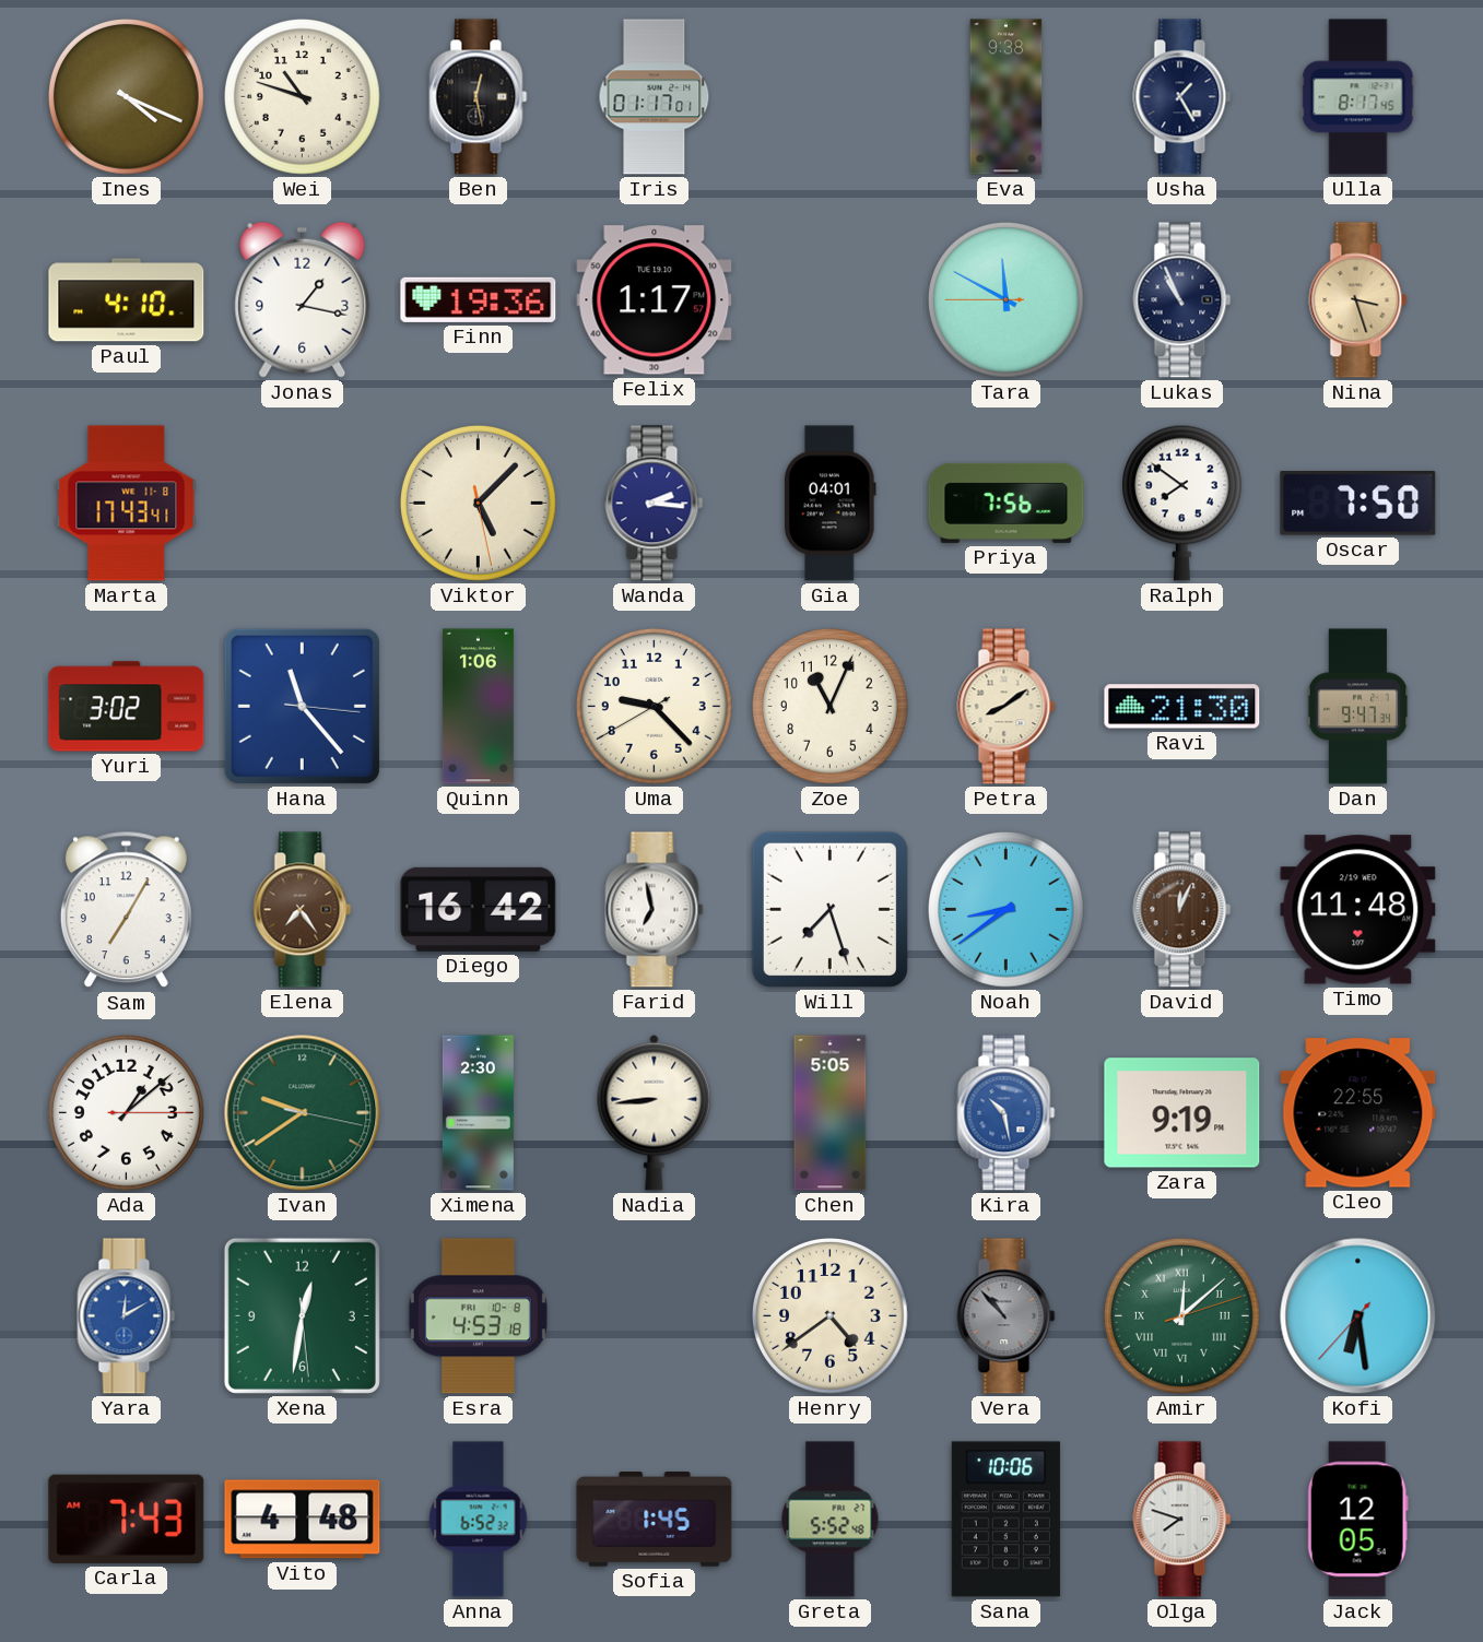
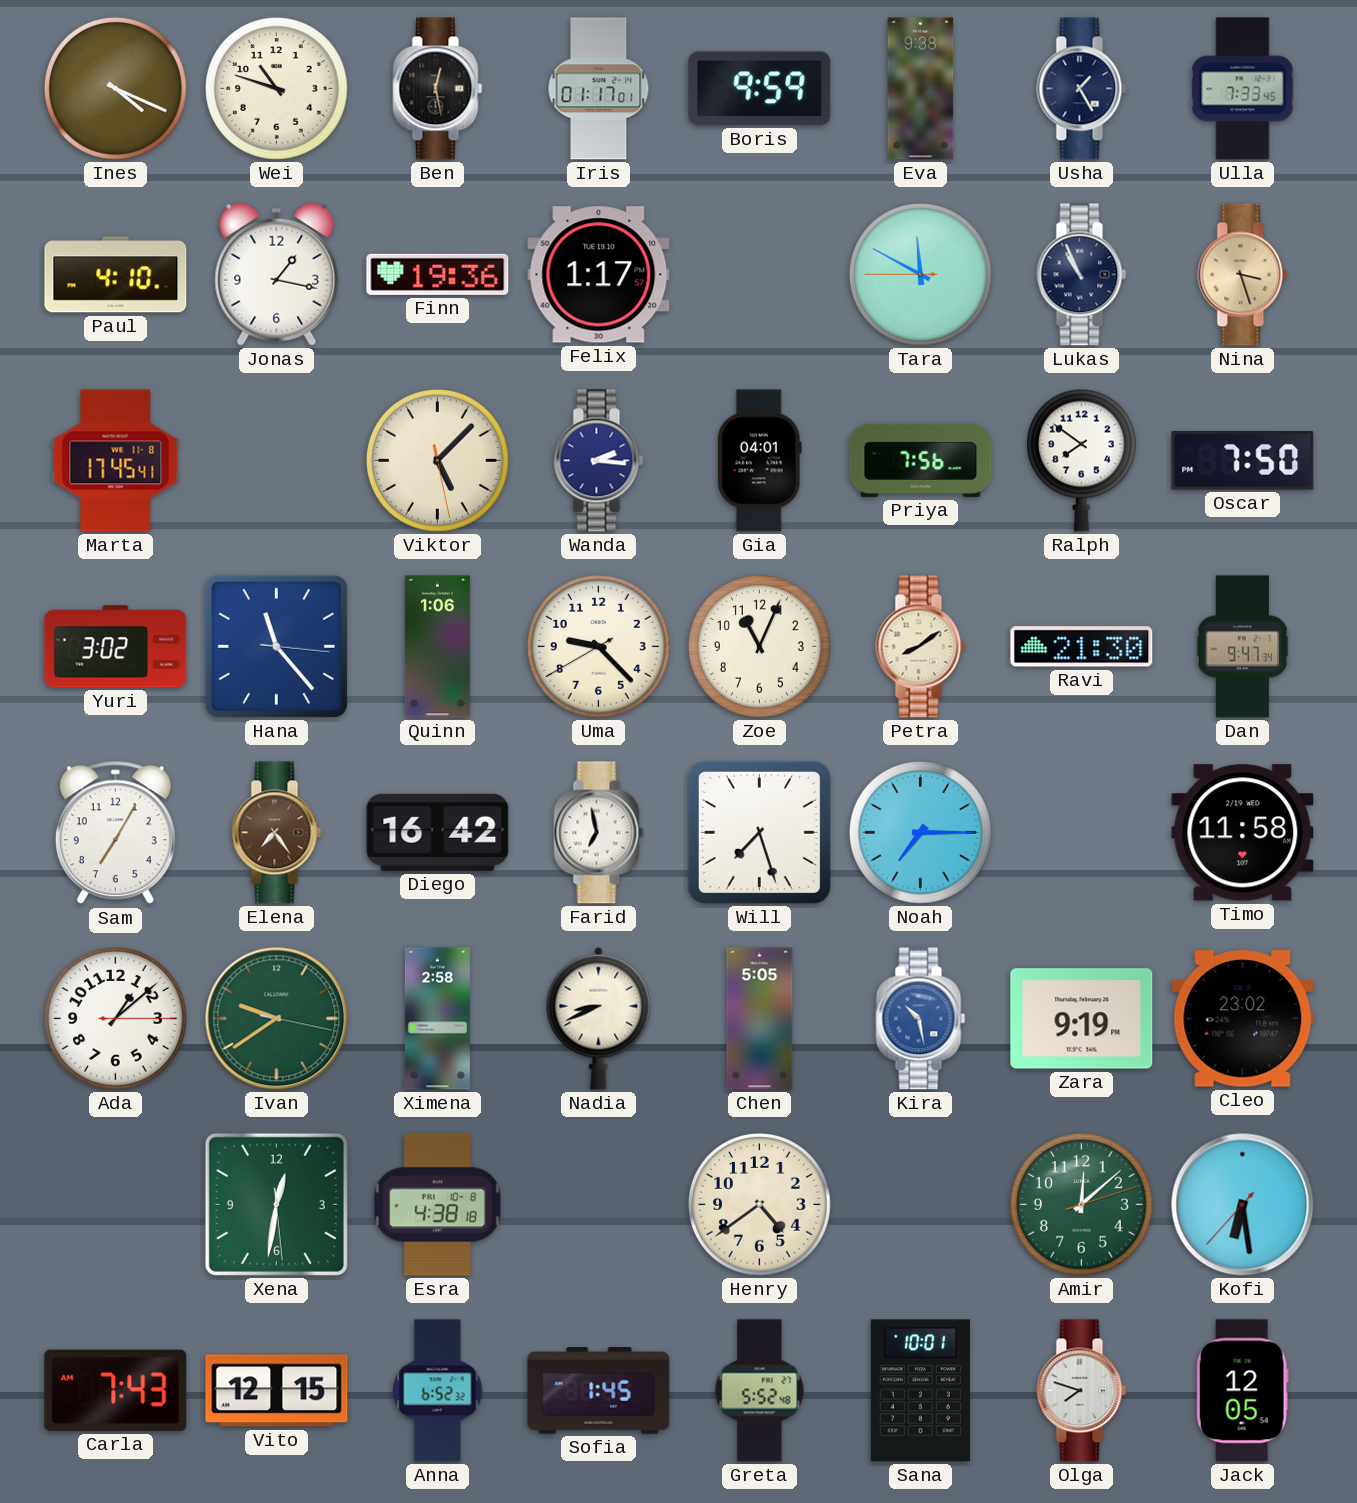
Boris: none -> 9:59 (760, 89)
Ulla: 8:17 -> 7:33 (1243, 89)
Marta: 17:43 -> 17:45 (116, 461)
Noah: 8:39 -> 7:15 (921, 833)
David: 12:04 -> none (1182, 910)
Timo: 11:48 -> 11:58 (1243, 833)
Ximena: 2:30 -> 2:58 (437, 1019)
Nadia: 8:44 -> 8:41 (599, 1018)
Cleo: 22:55 -> 23:02 (1243, 1019)
Yara: 12:10 -> none (127, 1316)
Esra: 4:53 -> 4:38 (437, 1205)
Vera: 10:53 -> none (1007, 1316)
Amir numerals: Roman -> Arabic (1082, 1205)
Vito: 4:48 -> 12:15 (277, 1391)
Sana: 10:06 -> 10:01 (920, 1391)
